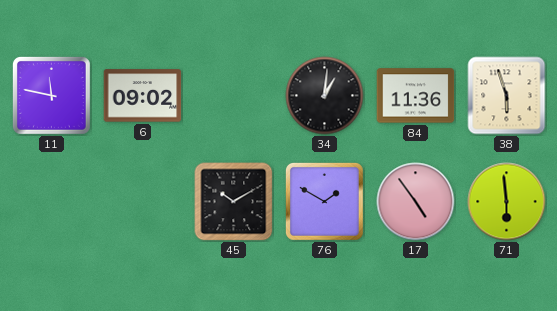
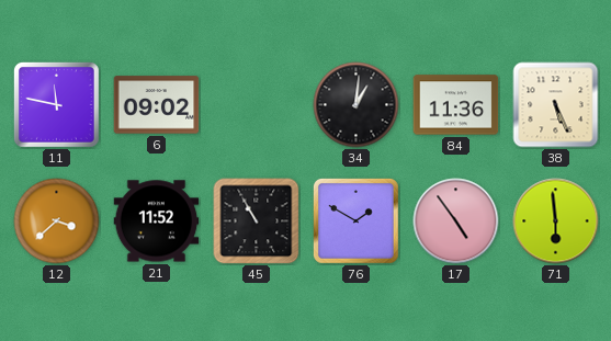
38: 5:57 -> 5:26 (556, 105)
12: none -> 3:38 (57, 221)
21: none -> 11:52 (157, 221)
45: 10:10 -> 10:55 (257, 221)
